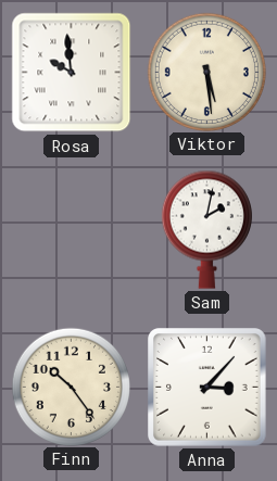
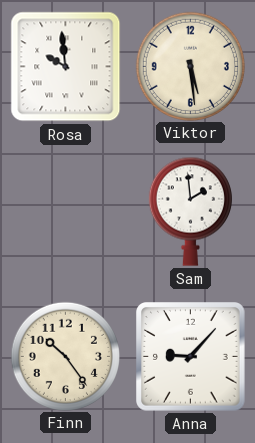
Sam: 2:02 -> 1:59 (190, 211)
Anna: 3:07 -> 9:07 (191, 357)
